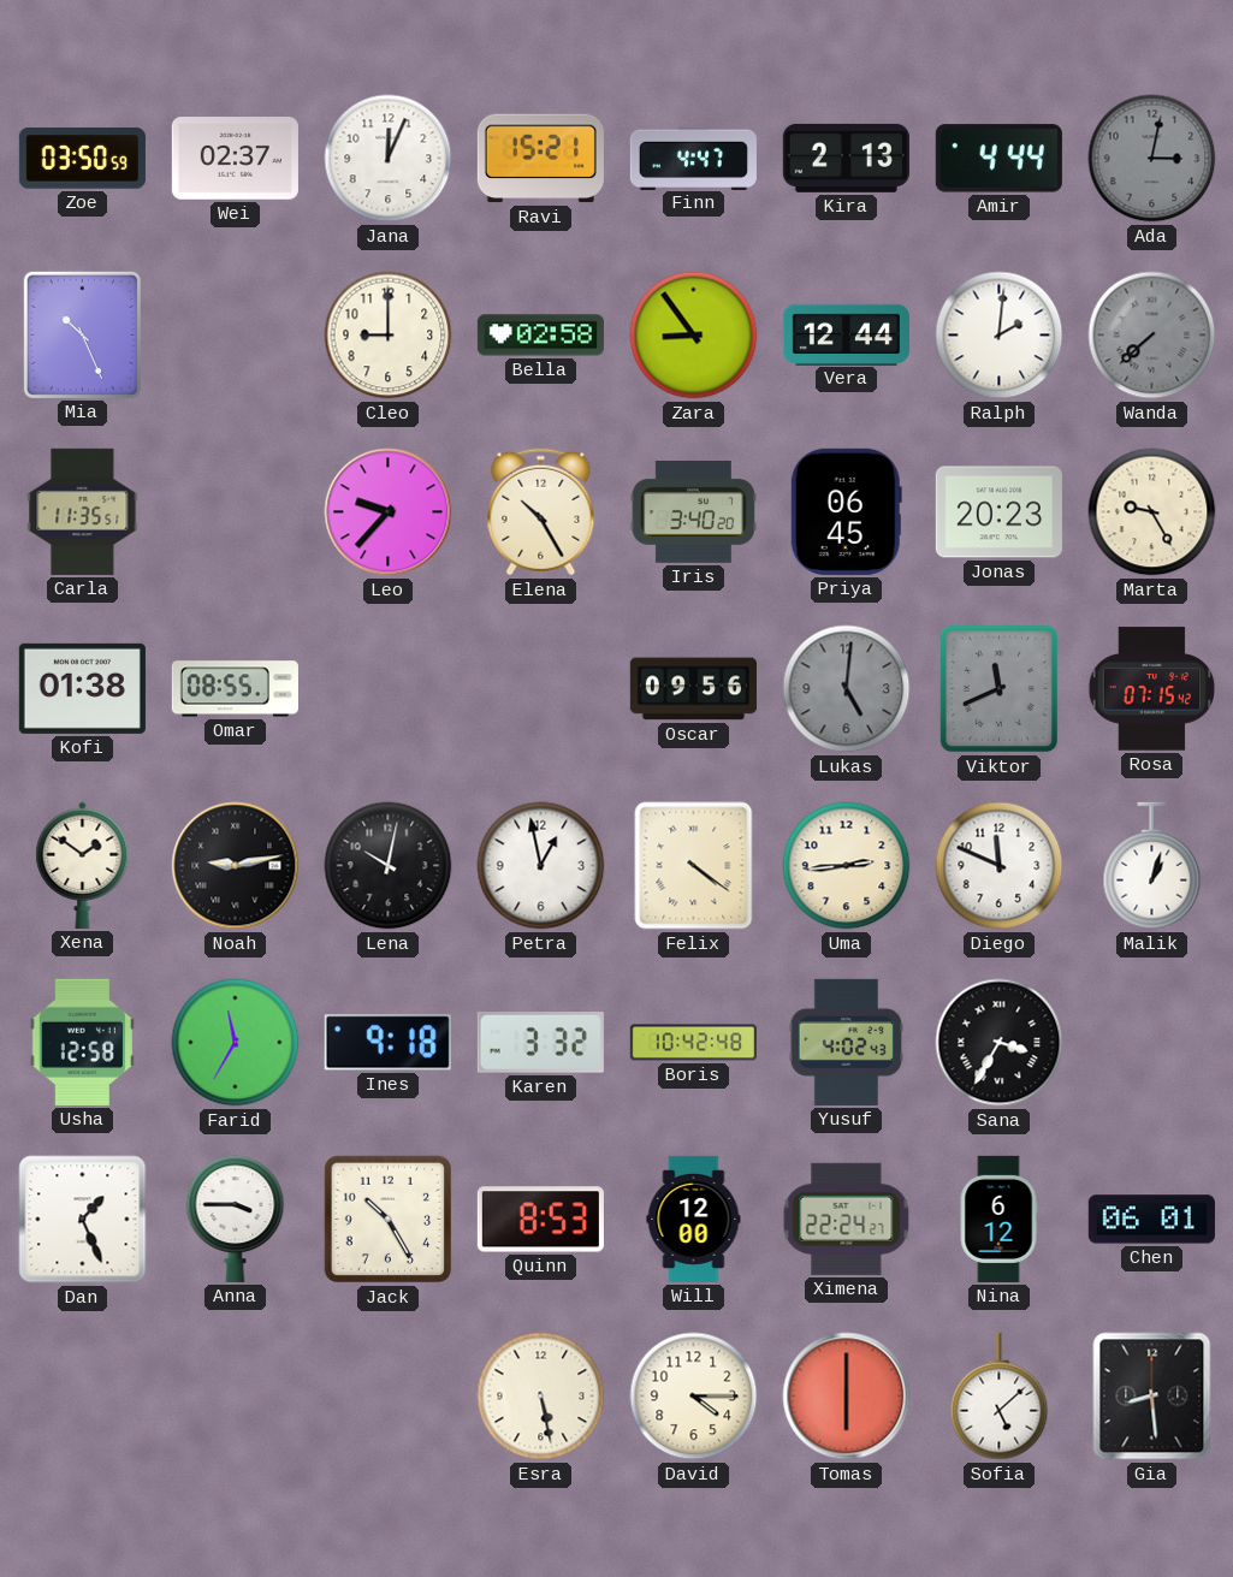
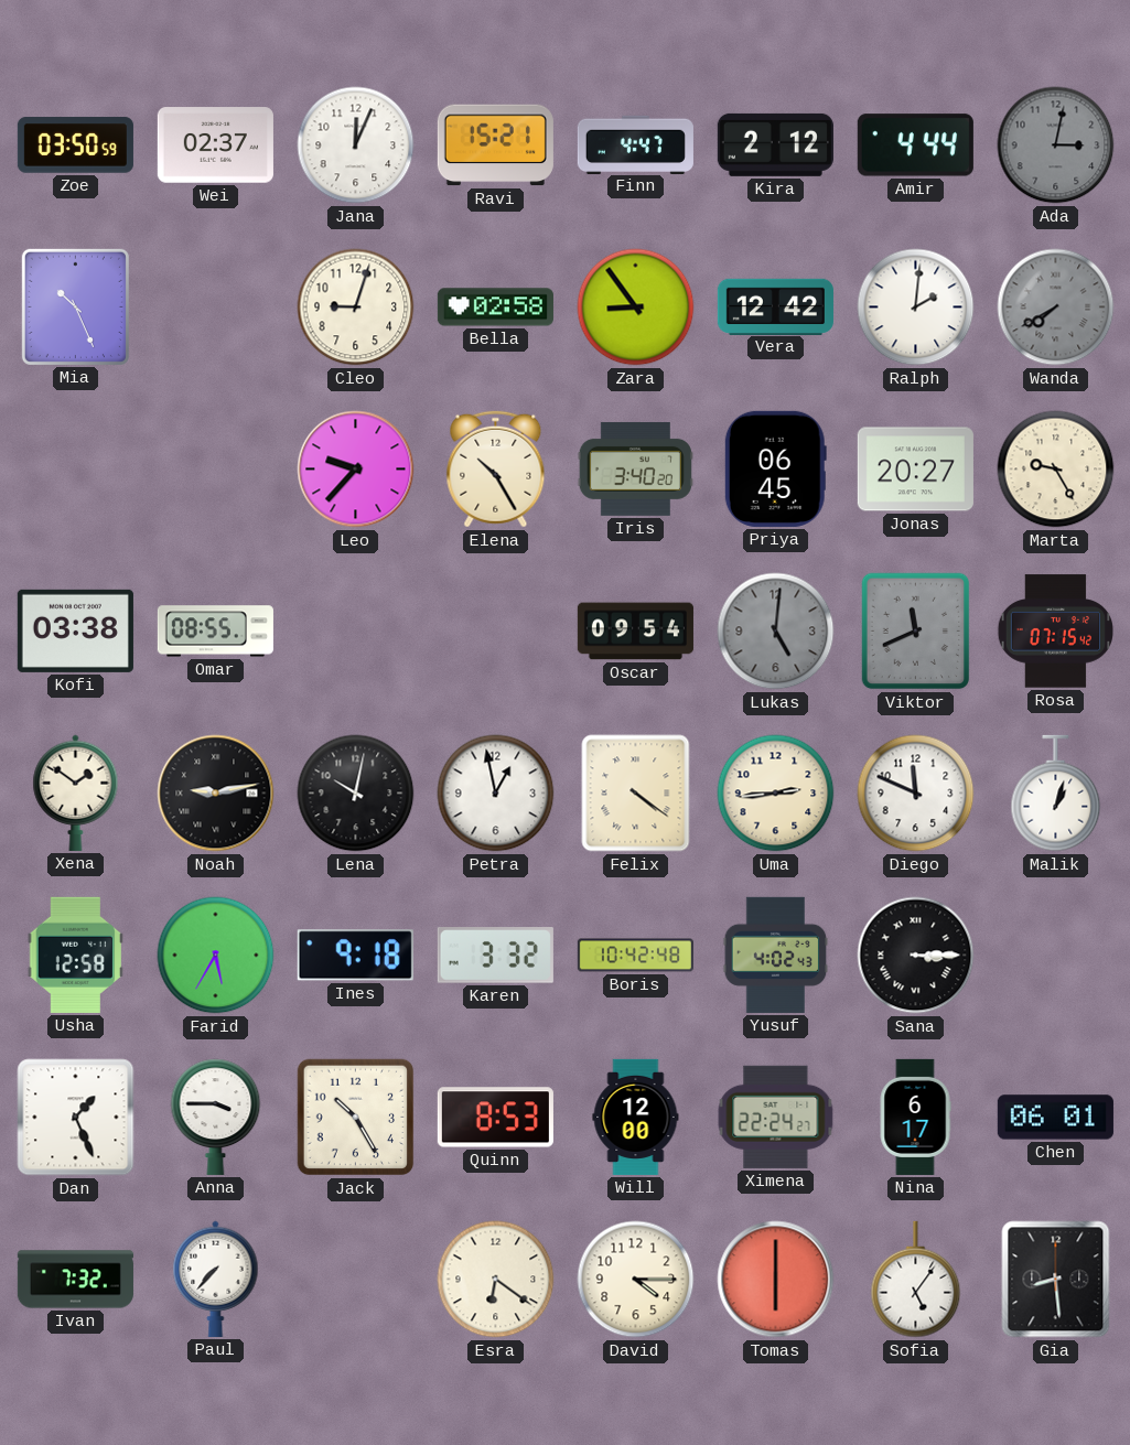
Kira: 2:13 -> 2:12 (775, 144)
Cleo: 9:00 -> 9:03 (356, 308)
Vera: 12:44 -> 12:42 (775, 306)
Wanda: 7:38 -> 7:40 (1056, 308)
Carla: 11:35 -> none (83, 511)
Jonas: 20:23 -> 20:27 (915, 470)
Kofi: 01:38 -> 03:38 (75, 630)
Oscar: 09:56 -> 09:54 (635, 632)
Farid: 11:35 -> 5:35 (216, 956)
Sana: 3:35 -> 3:15 (916, 956)
Nina: 6:12 -> 6:17 (915, 1117)
Ivan: none -> 7:32 (75, 1280)
Paul: none -> 7:37 (216, 1279)
Esra: 5:28 -> 6:21 (496, 1280)
Sofia: 5:08 -> 5:06 (916, 1280)
